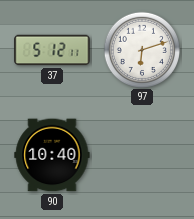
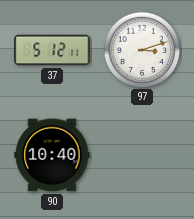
97: 6:12 -> 3:12 (141, 49)
